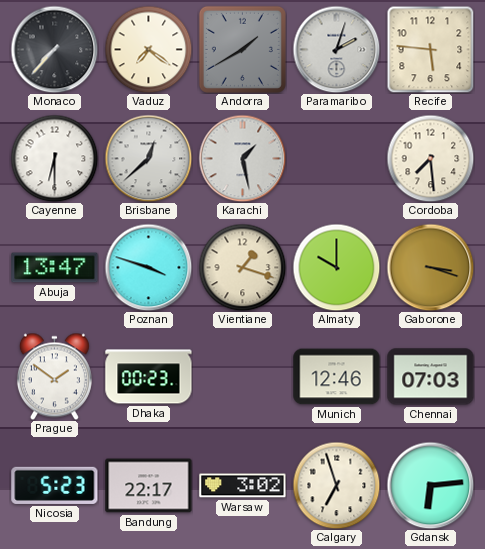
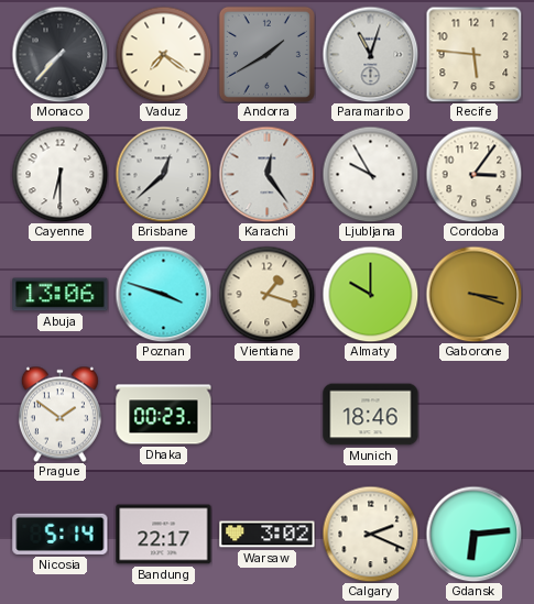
Paramaribo: 2:03 -> 11:03 (370, 54)
Karachi: 1:28 -> 12:24 (266, 174)
Ljubljana: none -> 9:55 (370, 174)
Cordoba: 7:29 -> 3:06 (473, 174)
Abuja: 13:47 -> 13:06 (61, 295)
Munich: 12:46 -> 18:46 (371, 415)
Chennai: 07:03 -> none (431, 377)
Nicosia: 5:23 -> 5:14 (61, 534)
Calgary: 6:57 -> 2:19 (370, 534)
